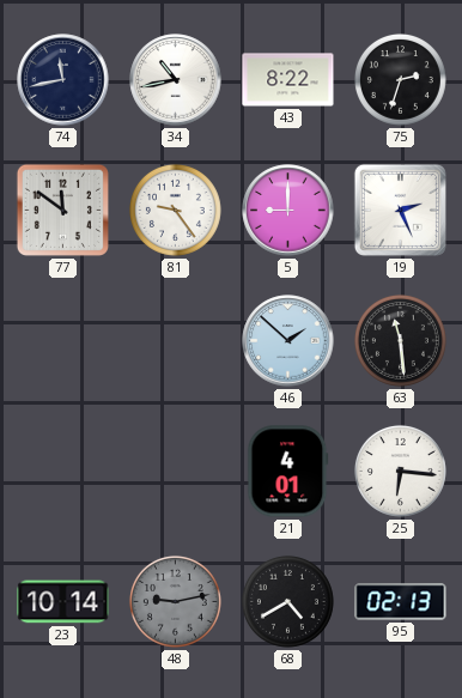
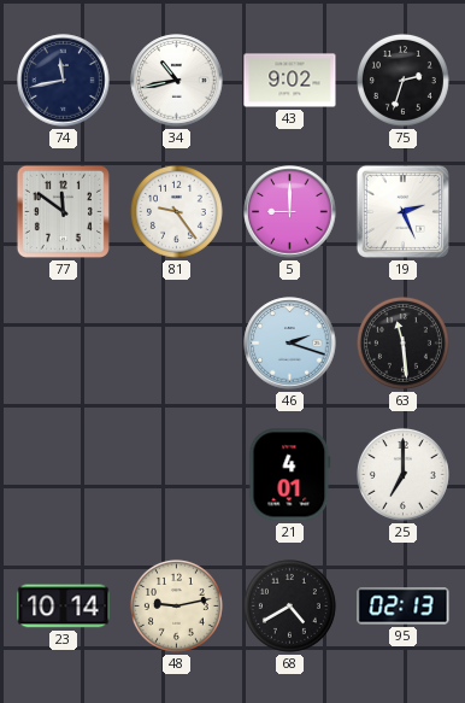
43: 8:22 -> 9:02 (290, 81)
46: 1:52 -> 2:18 (290, 344)
25: 6:16 -> 7:00 (402, 474)
48 dial: grey -> cream (176, 605)
